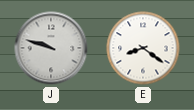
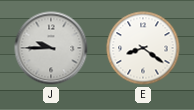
J: 9:48 -> 9:45 (51, 48)
